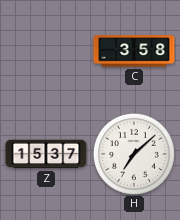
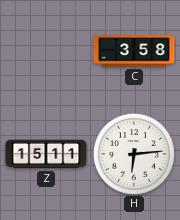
Z: 15:37 -> 15:11 (46, 154)
H: 7:08 -> 6:14 (134, 154)
